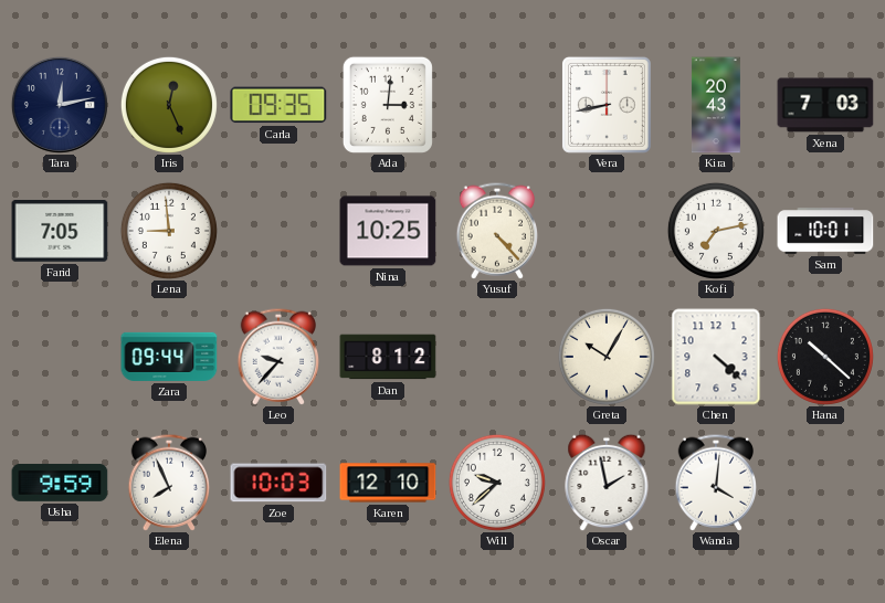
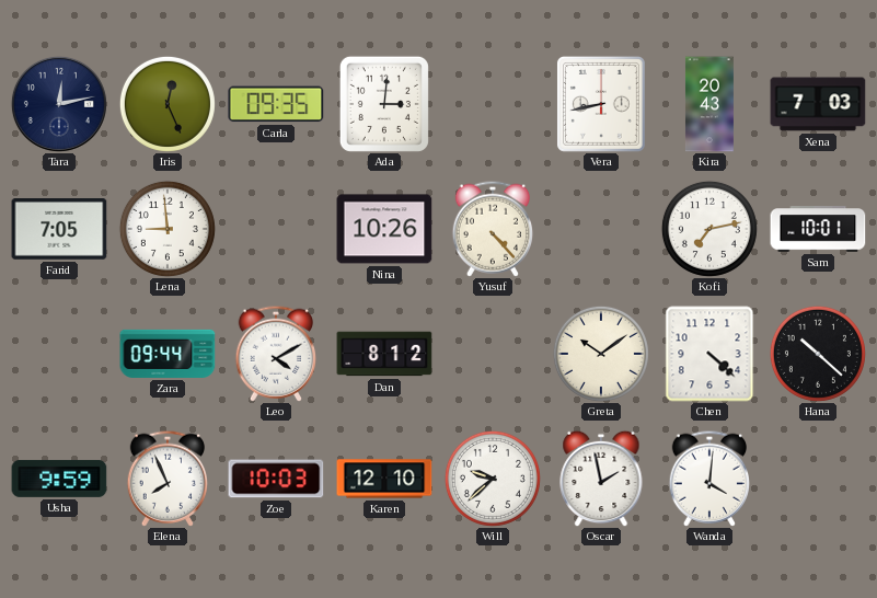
Nina: 10:25 -> 10:26 (384, 229)
Leo: 9:37 -> 4:10 (275, 354)
Greta: 10:05 -> 10:09 (601, 354)
